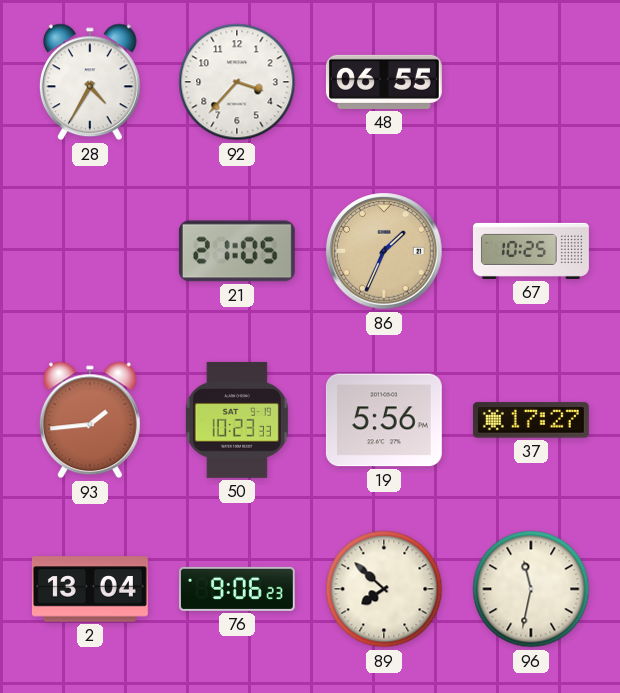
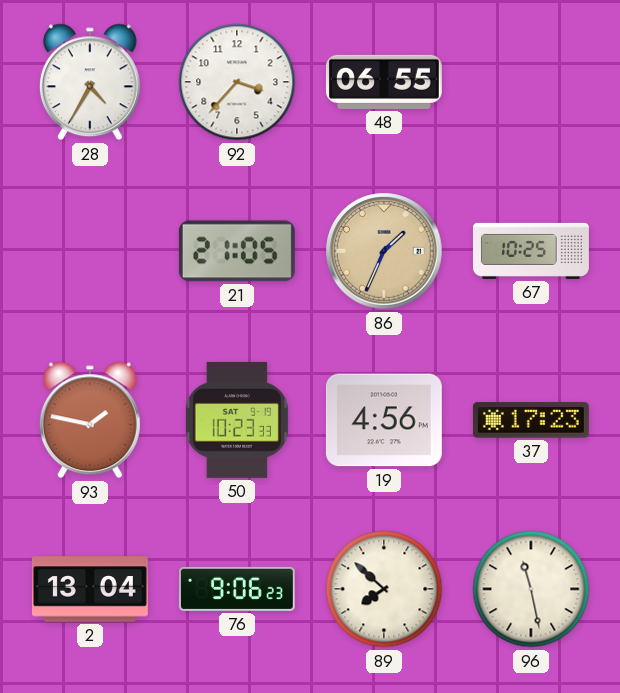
93: 1:44 -> 1:47 (90, 420)
19: 5:56 -> 4:56 (384, 420)
37: 17:27 -> 17:23 (531, 420)
96: 11:32 -> 11:28 (531, 589)
